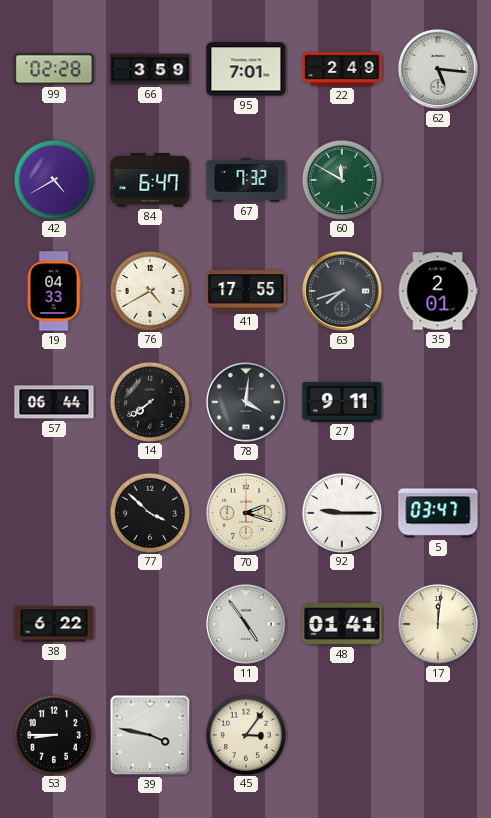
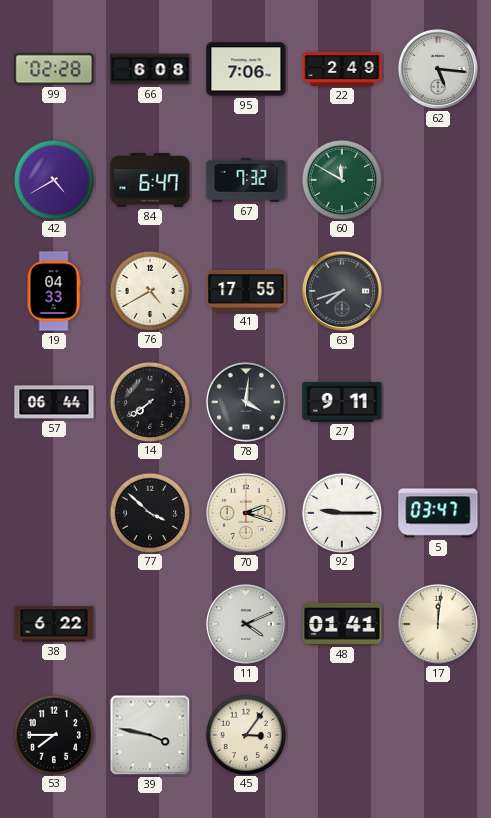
66: 3:59 -> 6:08 (150, 69)
95: 7:01 -> 7:06 (246, 69)
35: 2:01 -> none (438, 291)
11: 4:54 -> 4:11 (246, 624)
53: 8:45 -> 7:45 (53, 734)
